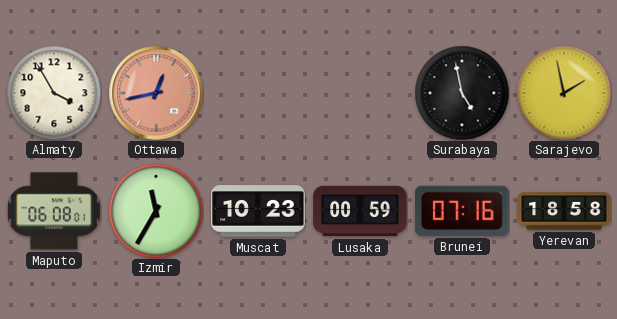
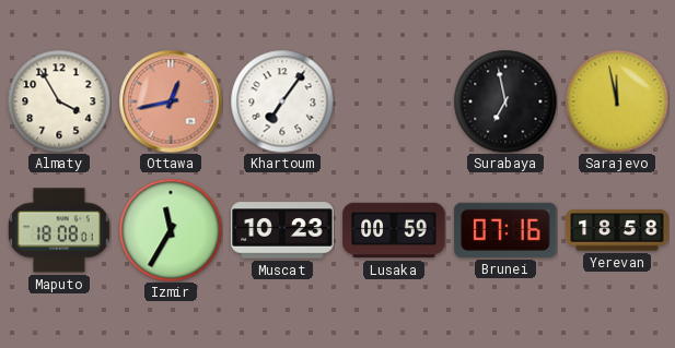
Khartoum: none -> 7:06 (282, 101)
Surabaya: 4:58 -> 6:58 (505, 101)
Sarajevo: 1:58 -> 11:58 (617, 101)
Maputo: 06:08 -> 18:08 (60, 230)
